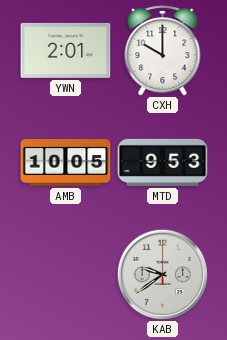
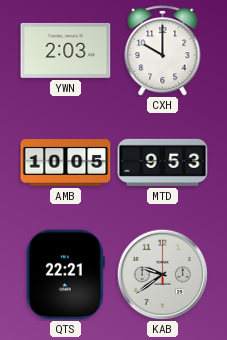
YWN: 2:01 -> 2:03 (66, 50)
QTS: none -> 22:21 (65, 275)
